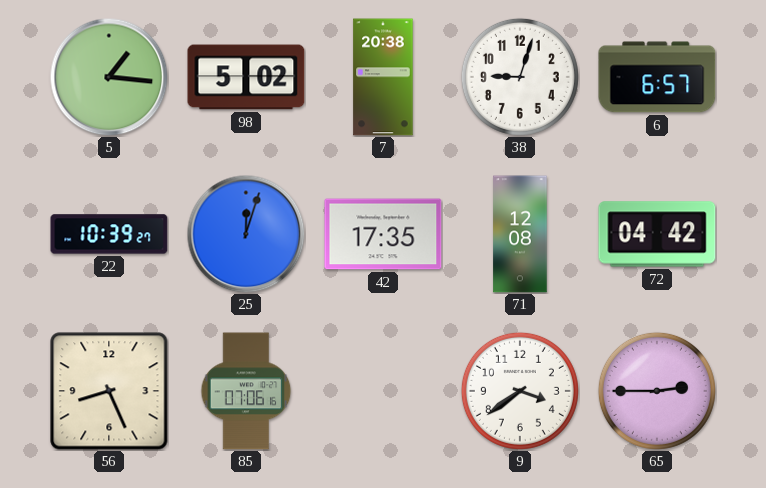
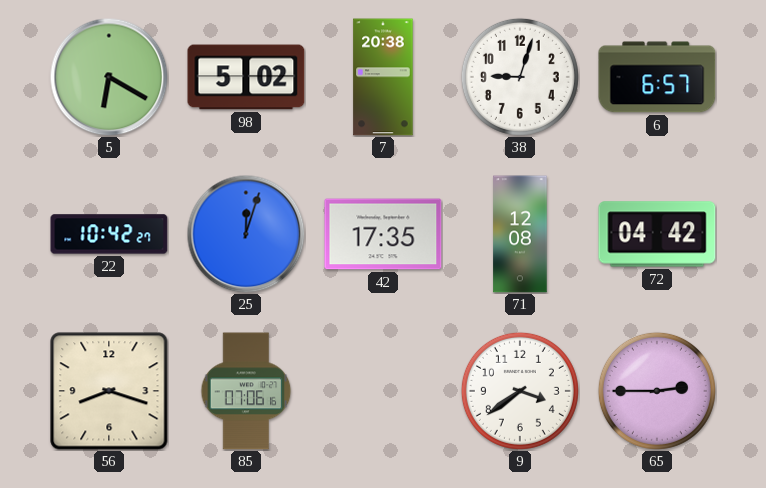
5: 1:16 -> 6:20 (109, 77)
22: 10:39 -> 10:42 (109, 234)
56: 8:26 -> 8:18 (109, 391)
